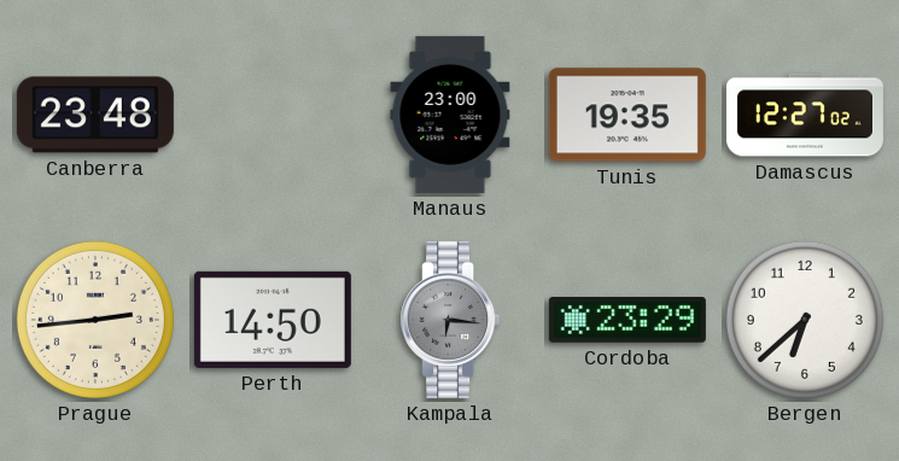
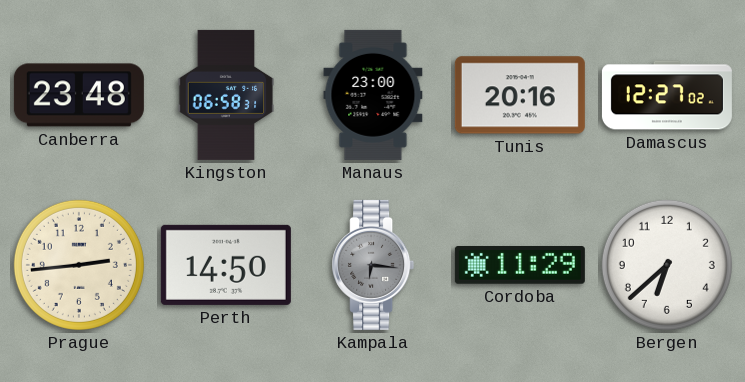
Kingston: none -> 06:58 (226, 95)
Tunis: 19:35 -> 20:16 (520, 95)
Cordoba: 23:29 -> 11:29 (520, 265)
